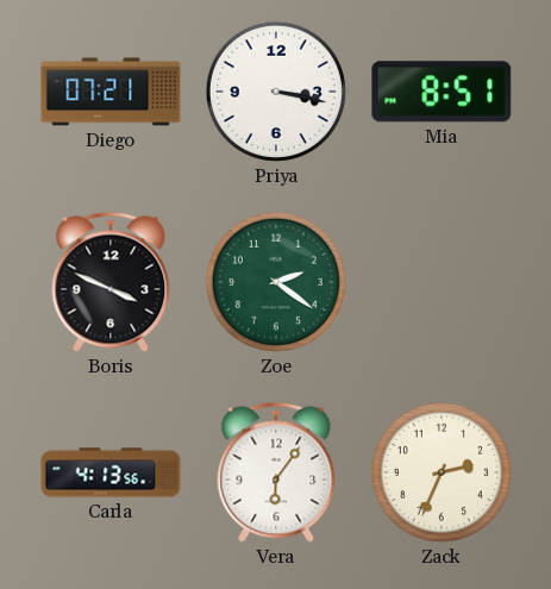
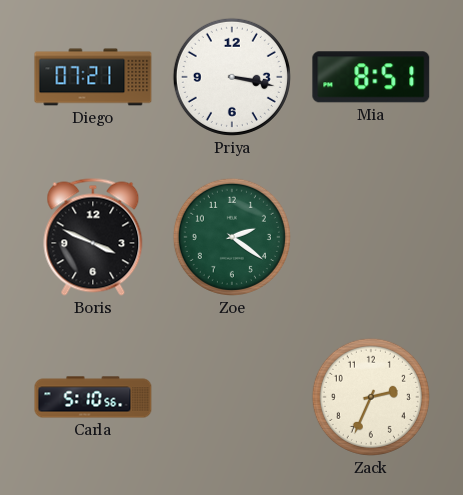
Carla: 4:13 -> 5:10 (93, 397)
Vera: 6:06 -> none (276, 472)
